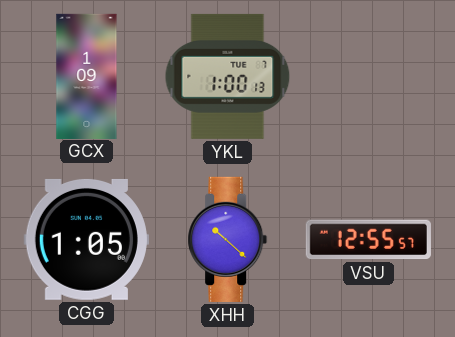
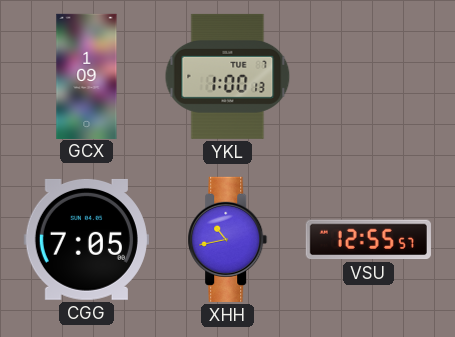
CGG: 1:05 -> 7:05 (86, 239)
XHH: 10:22 -> 10:43 (228, 239)
